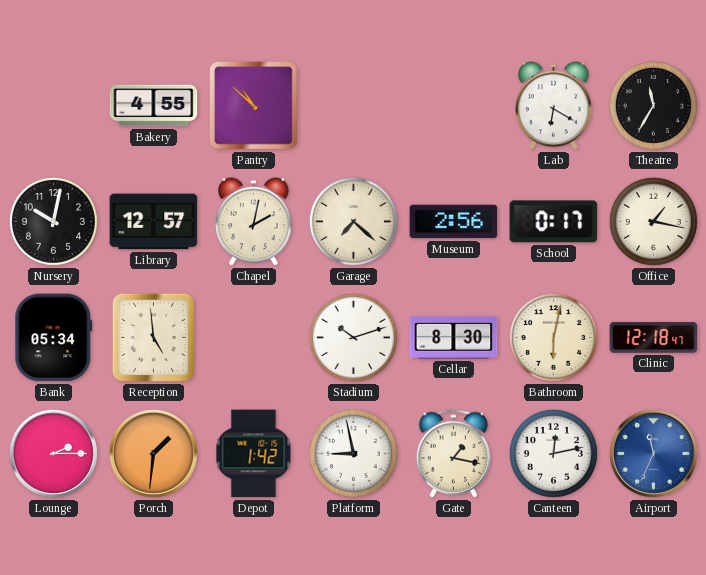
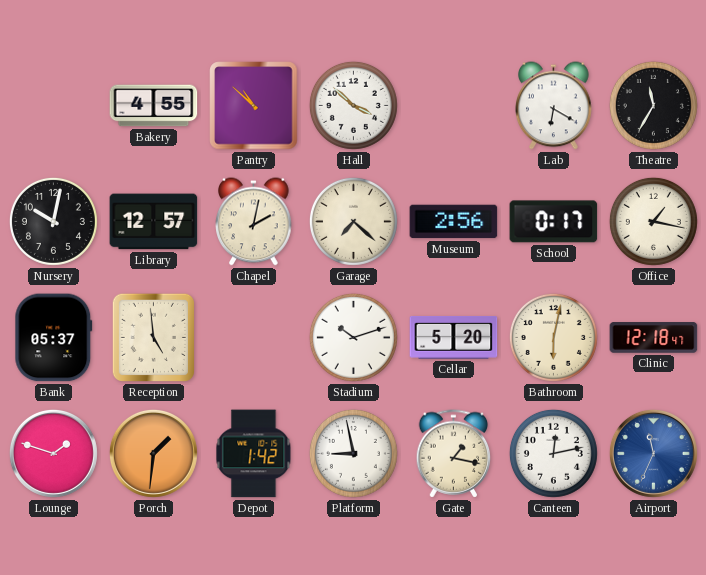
Hall: none -> 3:52 (353, 105)
Bank: 05:34 -> 05:37 (54, 338)
Cellar: 8:30 -> 5:20 (454, 338)
Lounge: 2:15 -> 1:48 (53, 453)
